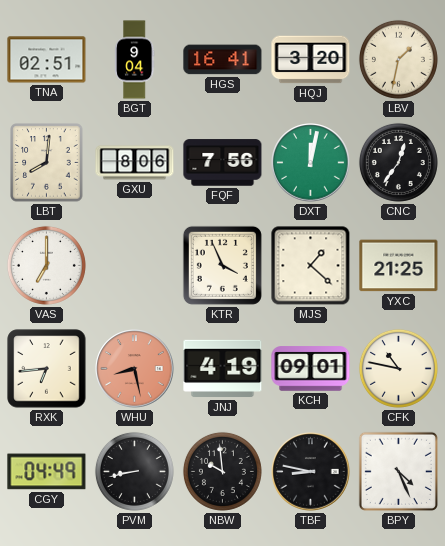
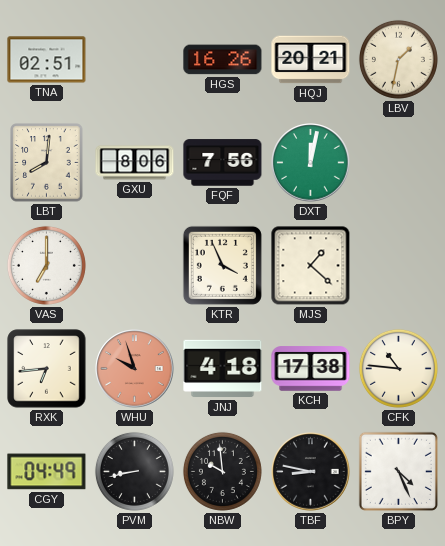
BGT: 9:04 -> none (135, 60)
HGS: 16:41 -> 16:26 (223, 60)
HQJ: 3:20 -> 20:21 (311, 60)
CNC: 12:36 -> none (398, 162)
YXC: 21:25 -> none (399, 266)
WHU: 8:28 -> 9:57 (135, 369)
JNJ: 4:19 -> 4:18 (223, 369)
KCH: 09:01 -> 17:38 (311, 369)
CFK: 10:47 -> 10:46 (398, 368)
